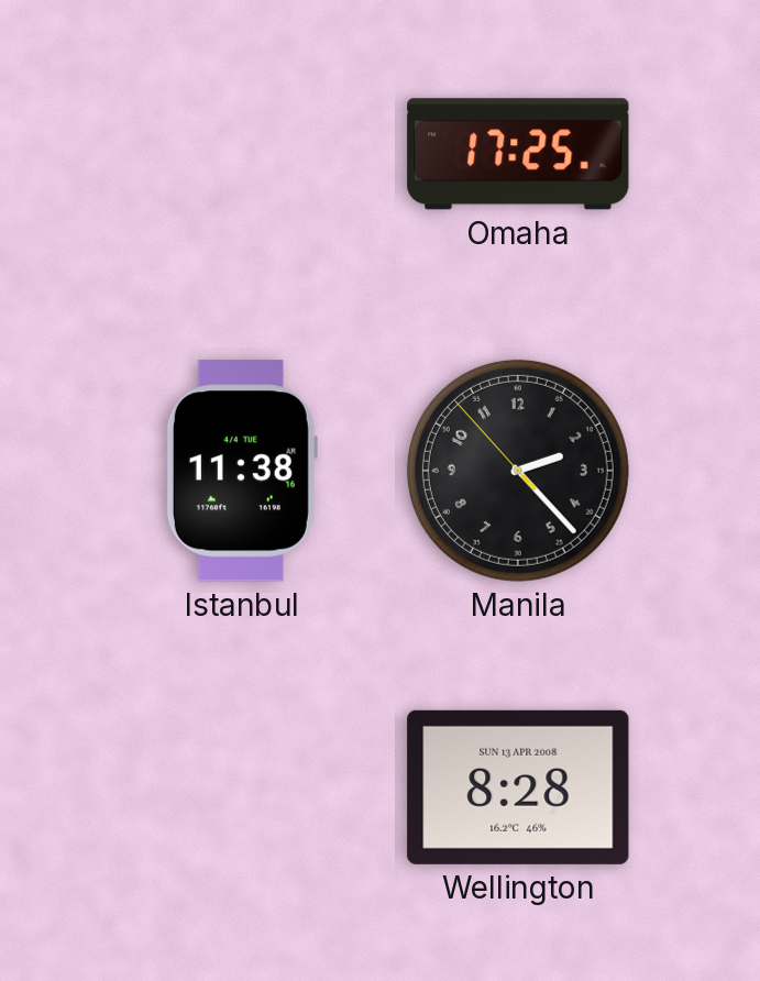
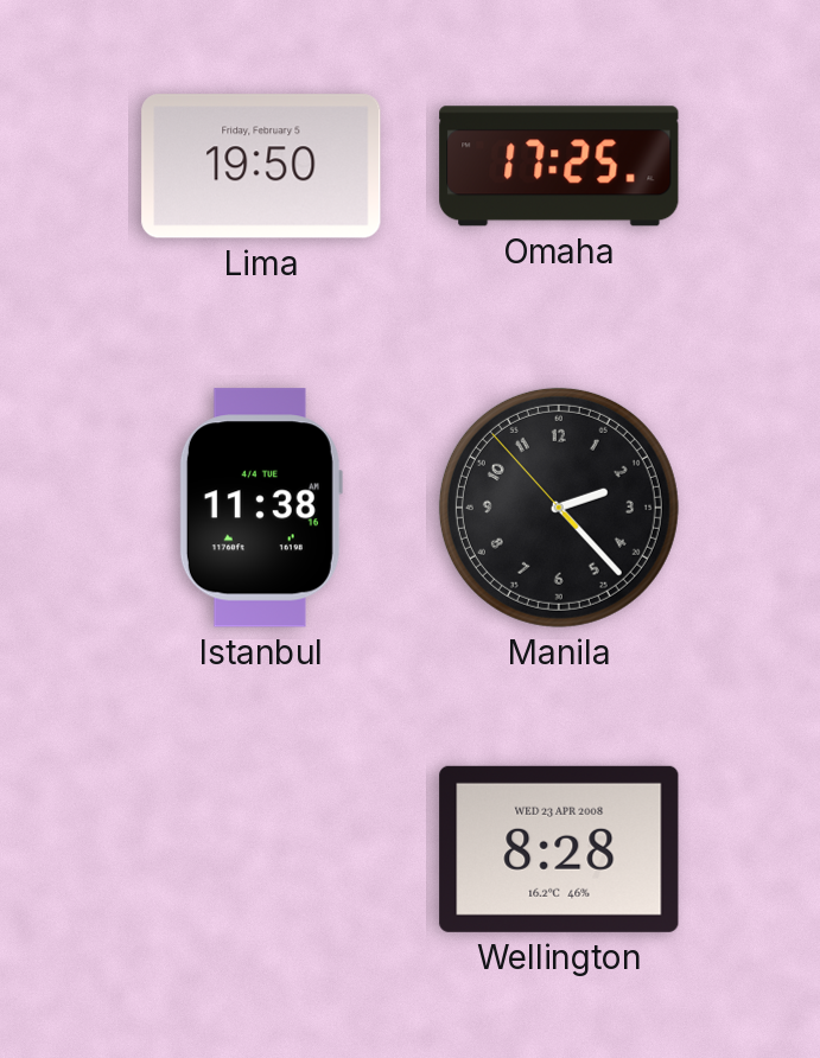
Lima: none -> 19:50 (261, 166)
Wellington date: SUN 13 APR 2008 -> WED 23 APR 2008 (559, 849)
